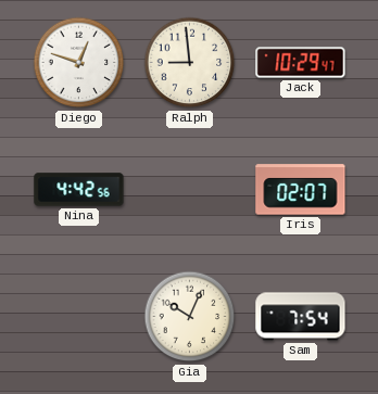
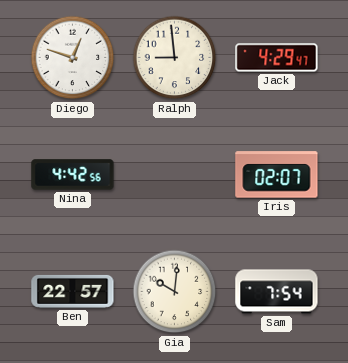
Jack: 10:29 -> 4:29 (277, 58)
Ben: none -> 22:57 (73, 291)
Gia: 10:04 -> 10:01 (175, 292)
